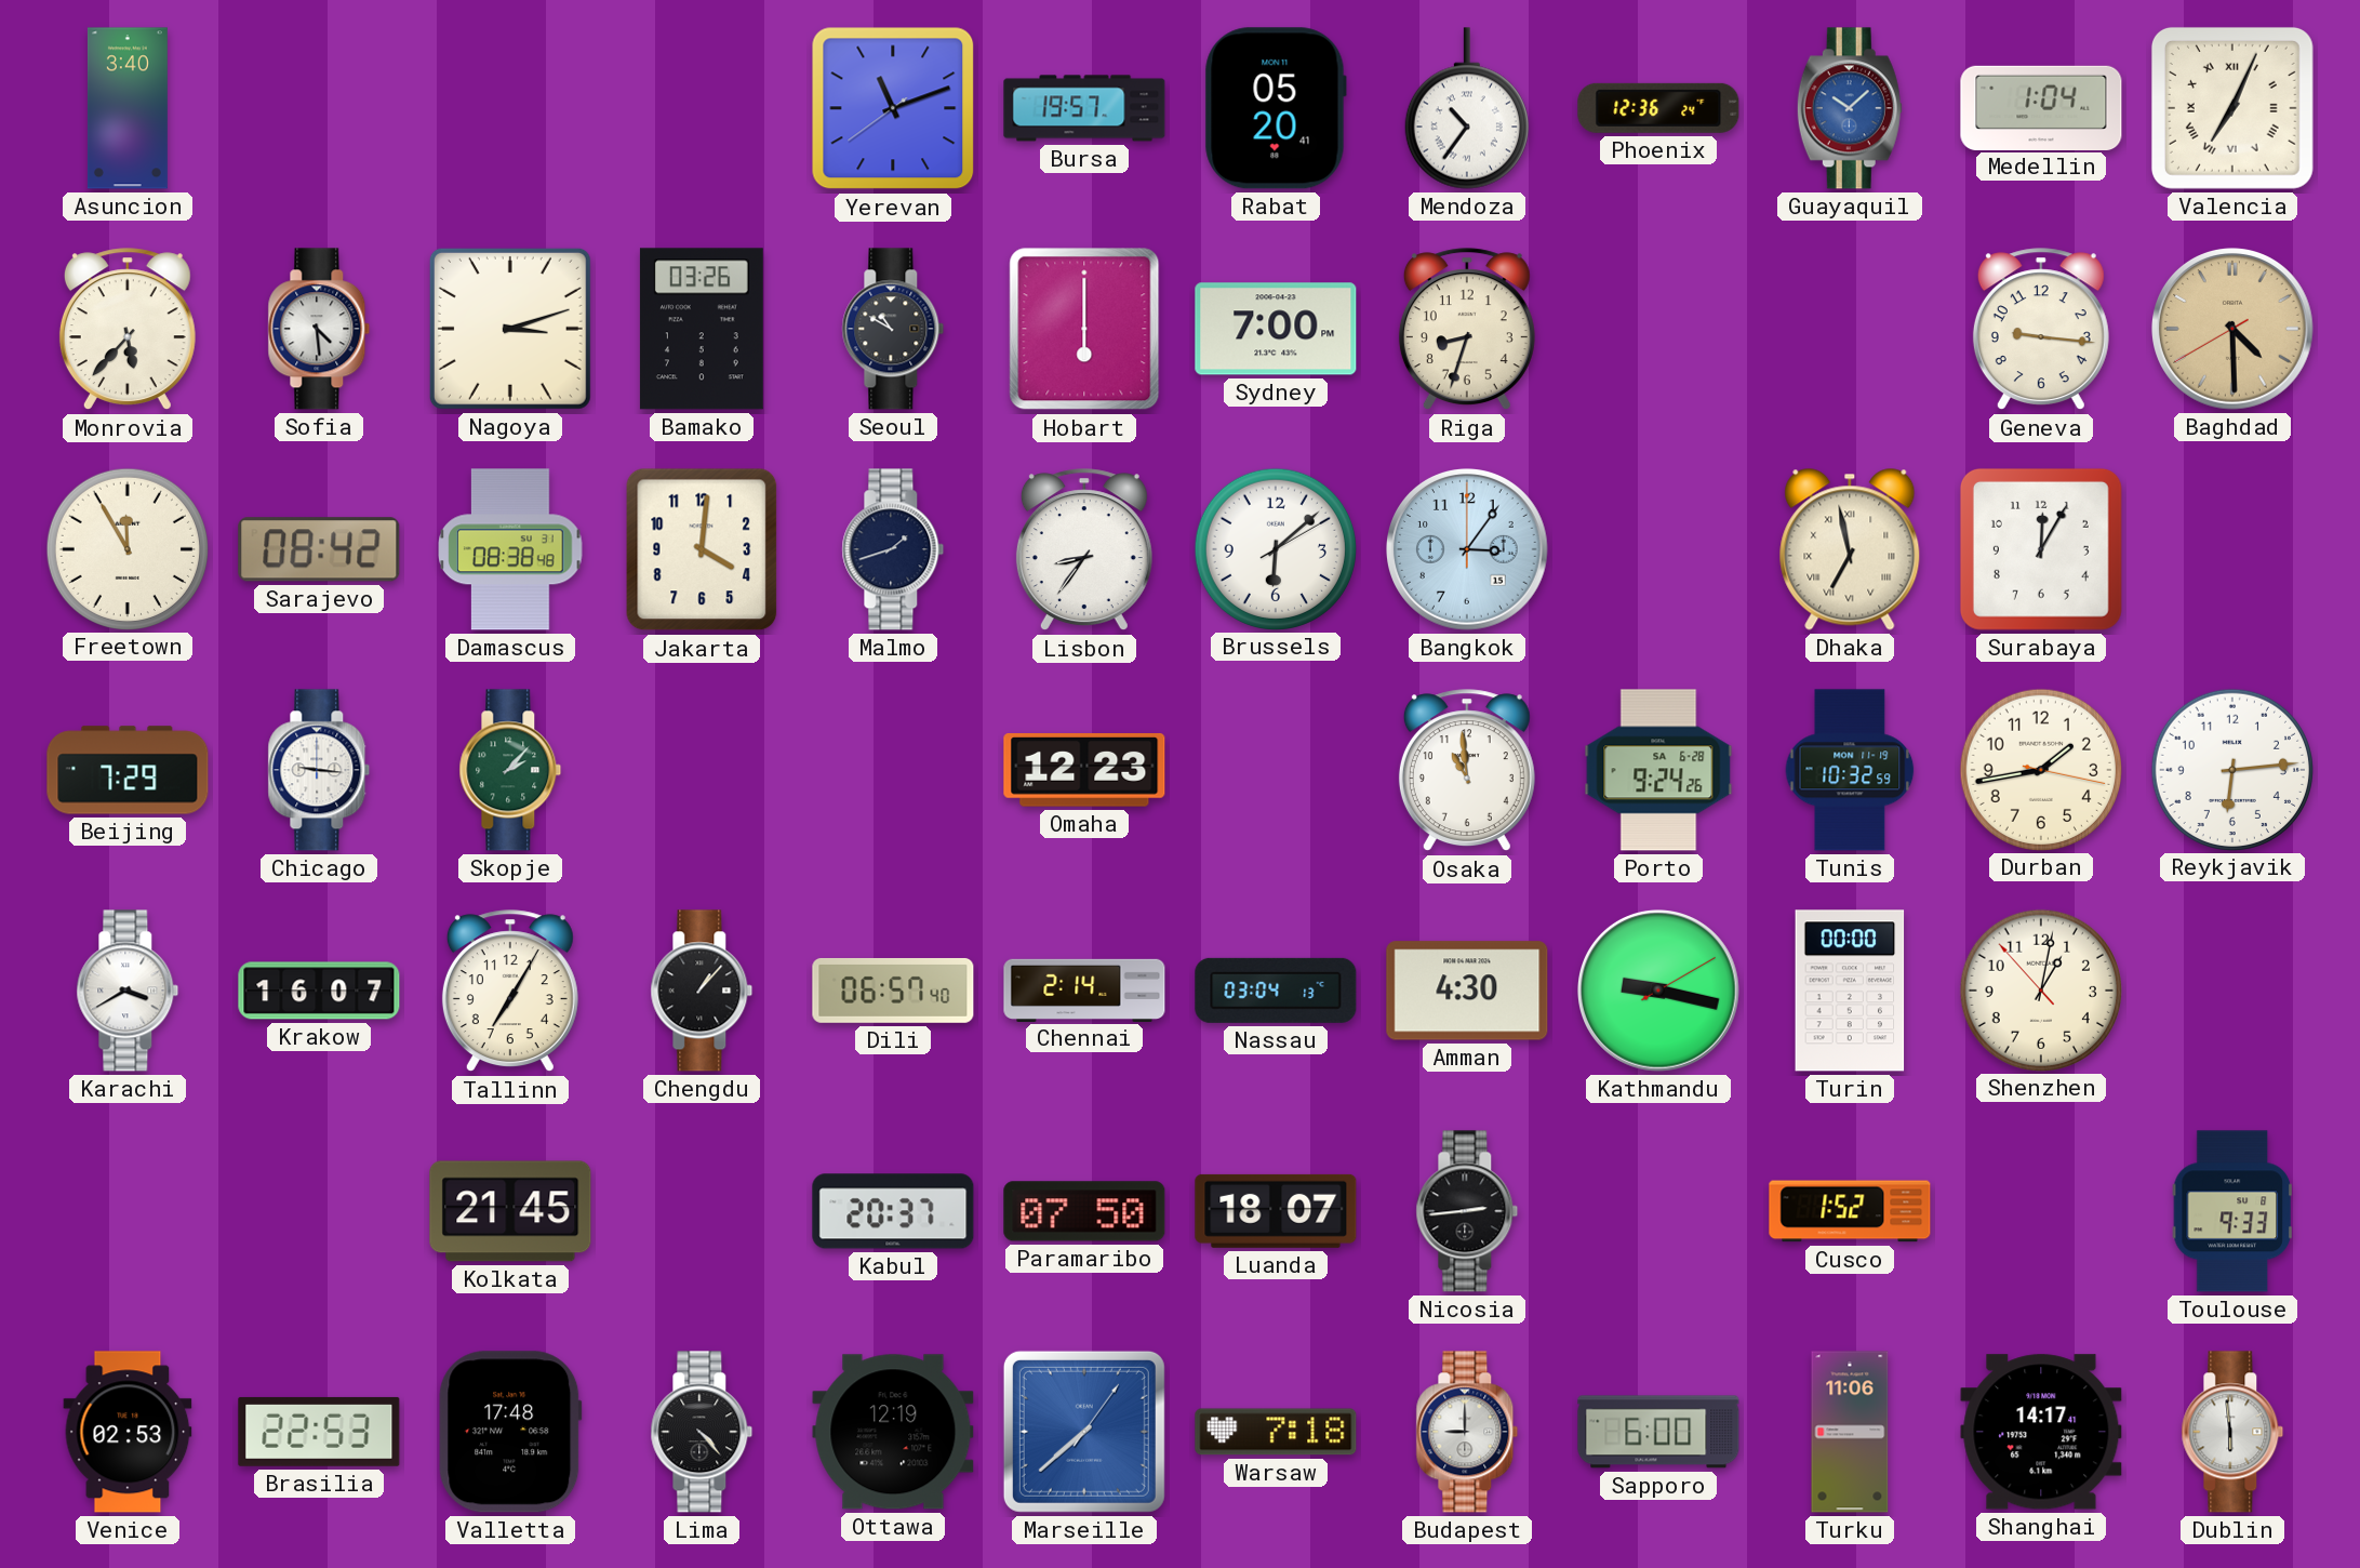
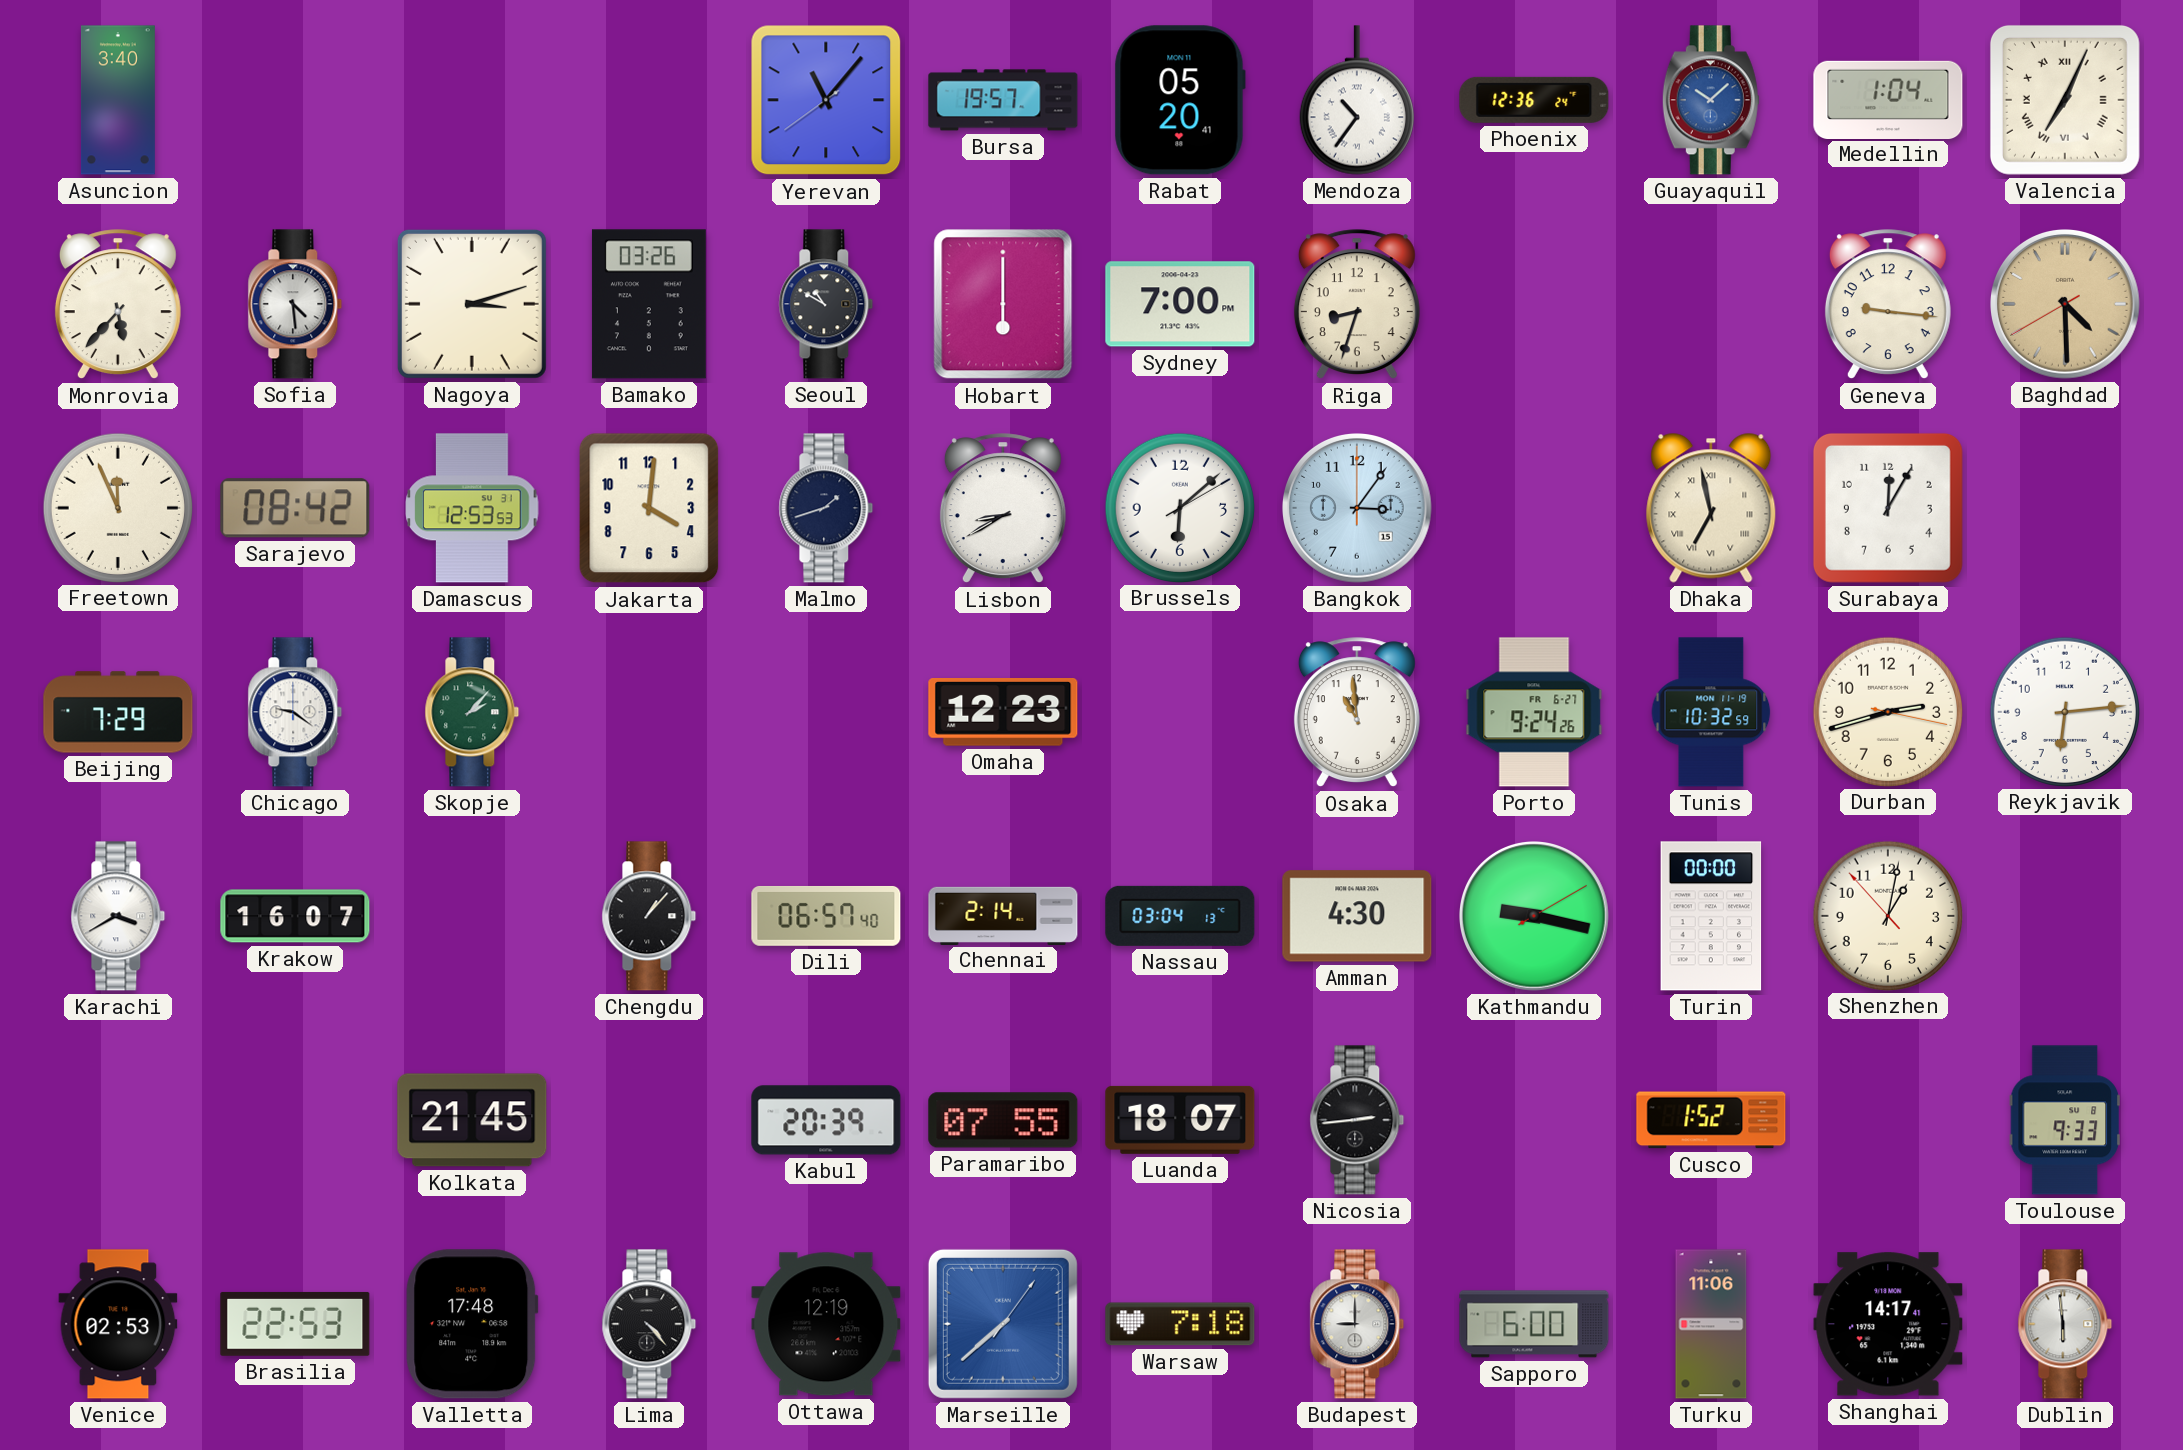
Yerevan: 11:11 -> 11:06 (826, 100)
Freetown: 11:55 -> 11:56 (117, 507)
Damascus: 08:38 -> 12:53 (472, 508)
Lisbon: 8:36 -> 8:40 (1003, 509)
Chicago: 9:16 -> 9:21 (295, 712)
Porto date: SA 6-28 -> FR 6-27 (1534, 712)
Durban: 1:43 -> 2:42 (1887, 711)
Tallinn: 7:05 -> none (510, 992)
Kabul: 20:37 -> 20:39 (826, 1120)
Paramaribo: 07:50 -> 07:55 (1003, 1120)
